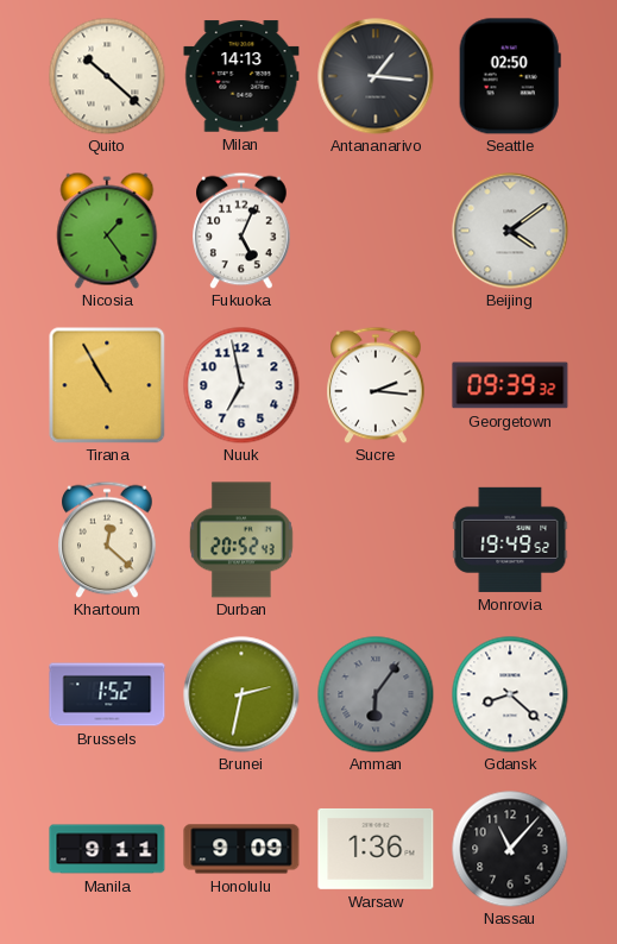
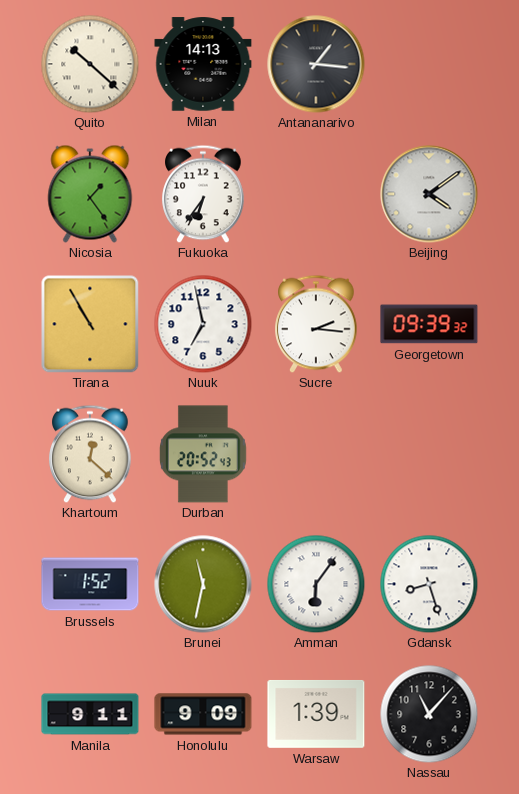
Seattle: 02:50 -> none (510, 76)
Fukuoka: 5:04 -> 6:36 (203, 194)
Monrovia: 19:49 -> none (510, 540)
Brunei: 2:32 -> 11:32 (203, 584)
Amman dial: grey -> white (316, 584)
Gdansk: 8:22 -> 8:27 (429, 584)
Warsaw: 1:36 -> 1:39 (316, 714)
